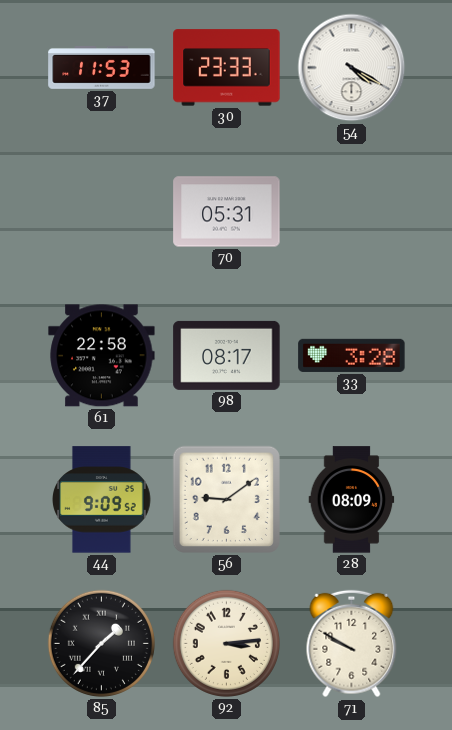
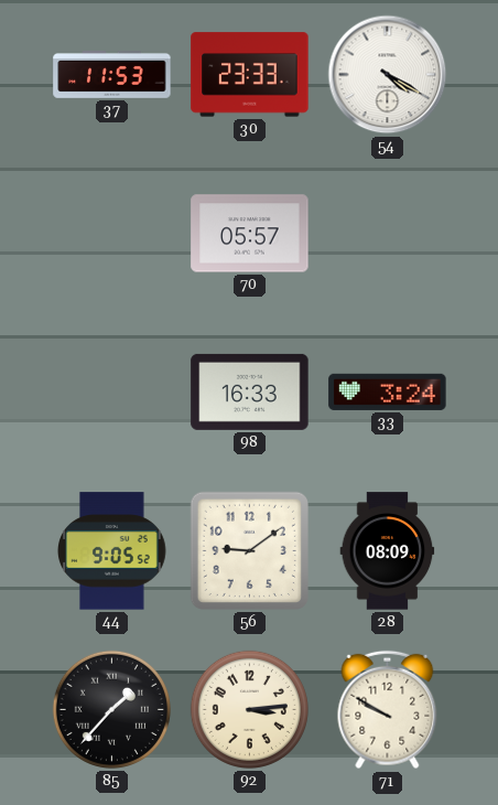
70: 05:31 -> 05:57 (250, 234)
61: 22:58 -> none (102, 356)
98: 08:17 -> 16:33 (250, 391)
33: 3:28 -> 3:24 (388, 391)
44: 9:09 -> 9:05 (112, 551)
